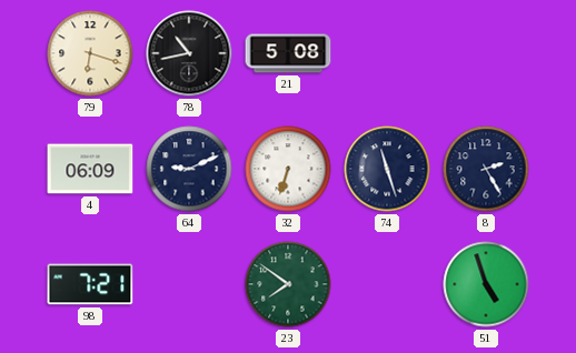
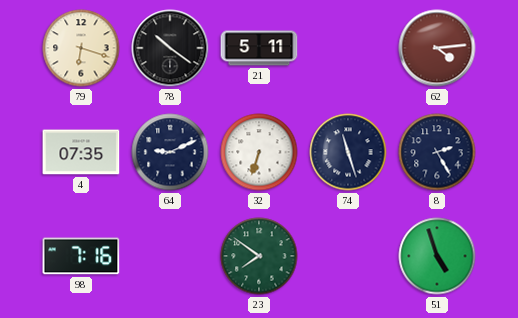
78: 10:43 -> 10:21 (170, 48)
21: 5:08 -> 5:11 (259, 48)
62: none -> 4:14 (437, 48)
4: 06:09 -> 07:35 (81, 152)
98: 7:21 -> 7:16 (81, 256)
